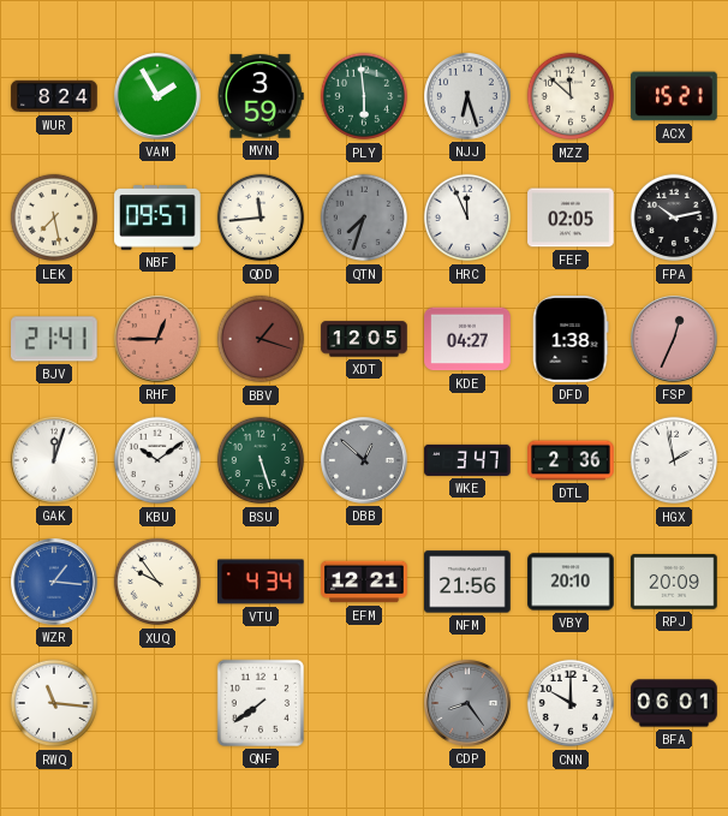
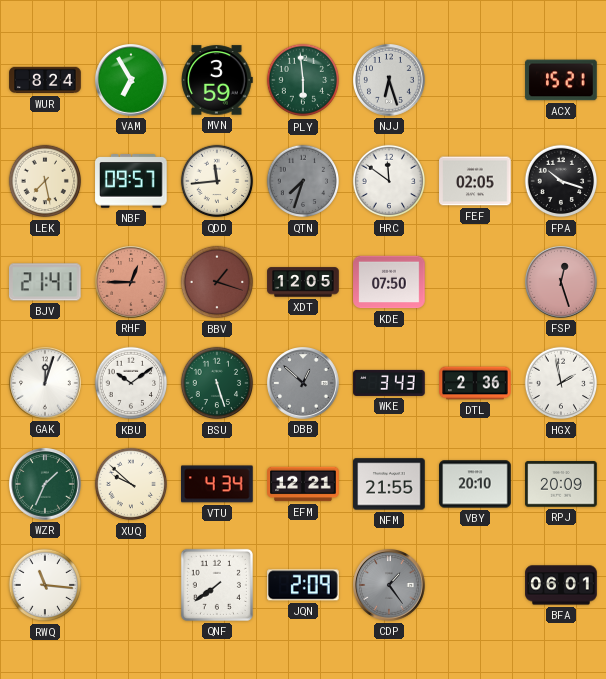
VAM: 1:55 -> 6:55 (132, 81)
MZZ: 11:52 -> none (571, 96)
HRC: 11:56 -> 11:51 (389, 181)
FPA: 10:13 -> 10:18 (561, 181)
KDE: 04:27 -> 07:50 (389, 282)
DFD: 1:38 -> none (571, 339)
FSP: 12:34 -> 12:27 (562, 283)
WKE: 3:47 -> 3:43 (389, 383)
WZR: 1:16 -> 1:34 (46, 485)
WZR dial: blue -> green (46, 485)
XUQ: 9:54 -> 9:52 (131, 484)
NFM: 21:56 -> 21:55 (389, 484)
JQN: none -> 2:09 (304, 585)
CDP: 8:24 -> 1:24 (390, 586)
CNN: 10:00 -> none (571, 703)
